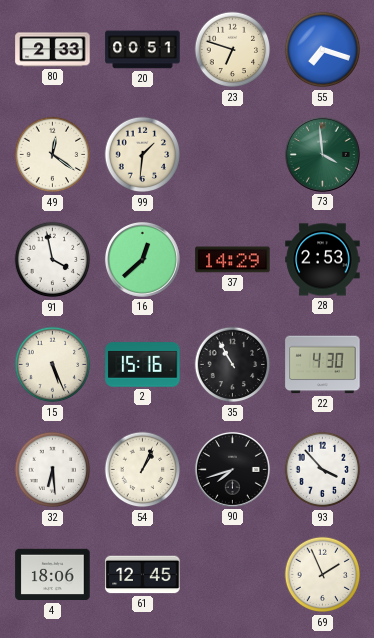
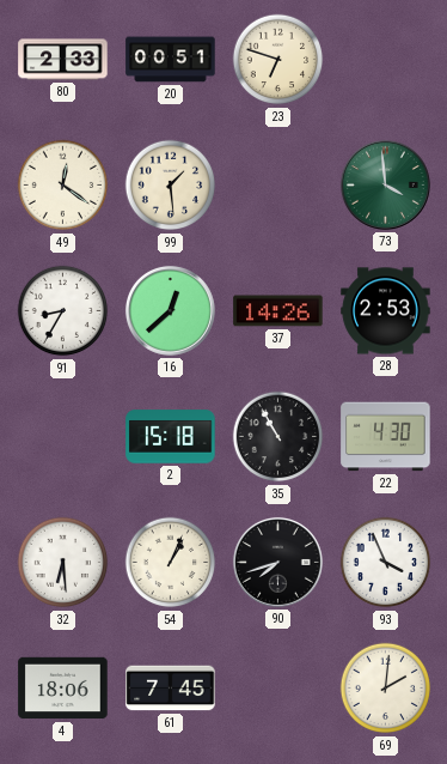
55: 7:18 -> none (323, 50)
99: 1:31 -> 1:29 (171, 186)
91: 3:58 -> 8:35 (63, 311)
37: 14:29 -> 14:26 (278, 311)
15: 5:26 -> none (53, 365)
2: 15:16 -> 15:18 (171, 437)
93: 3:53 -> 3:56 (386, 563)
61: 12:45 -> 7:45 (171, 689)
69: 1:56 -> 2:01 (386, 689)
